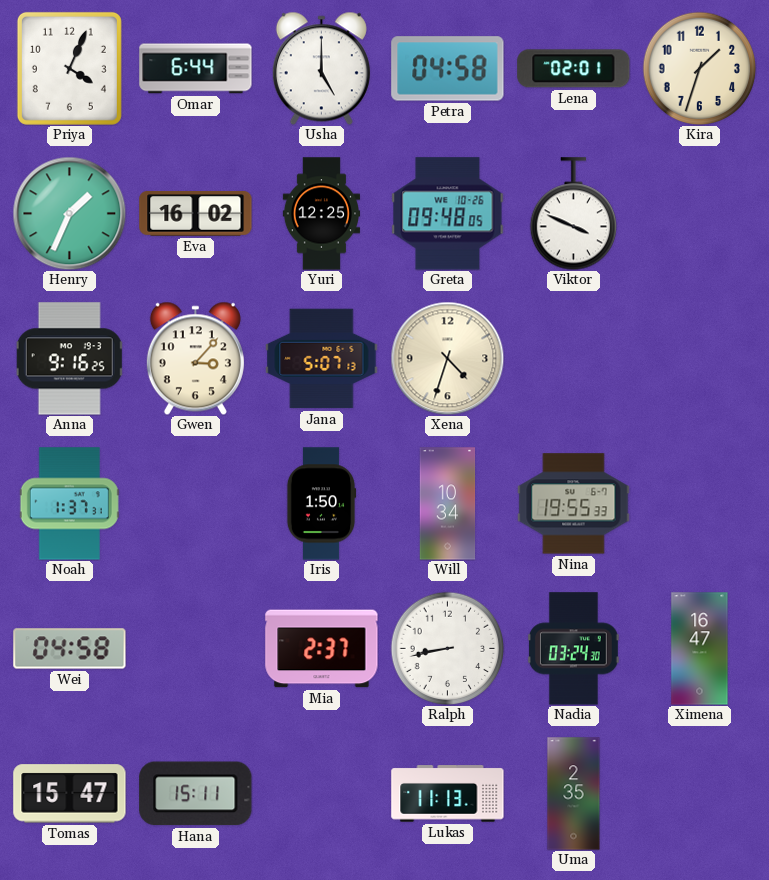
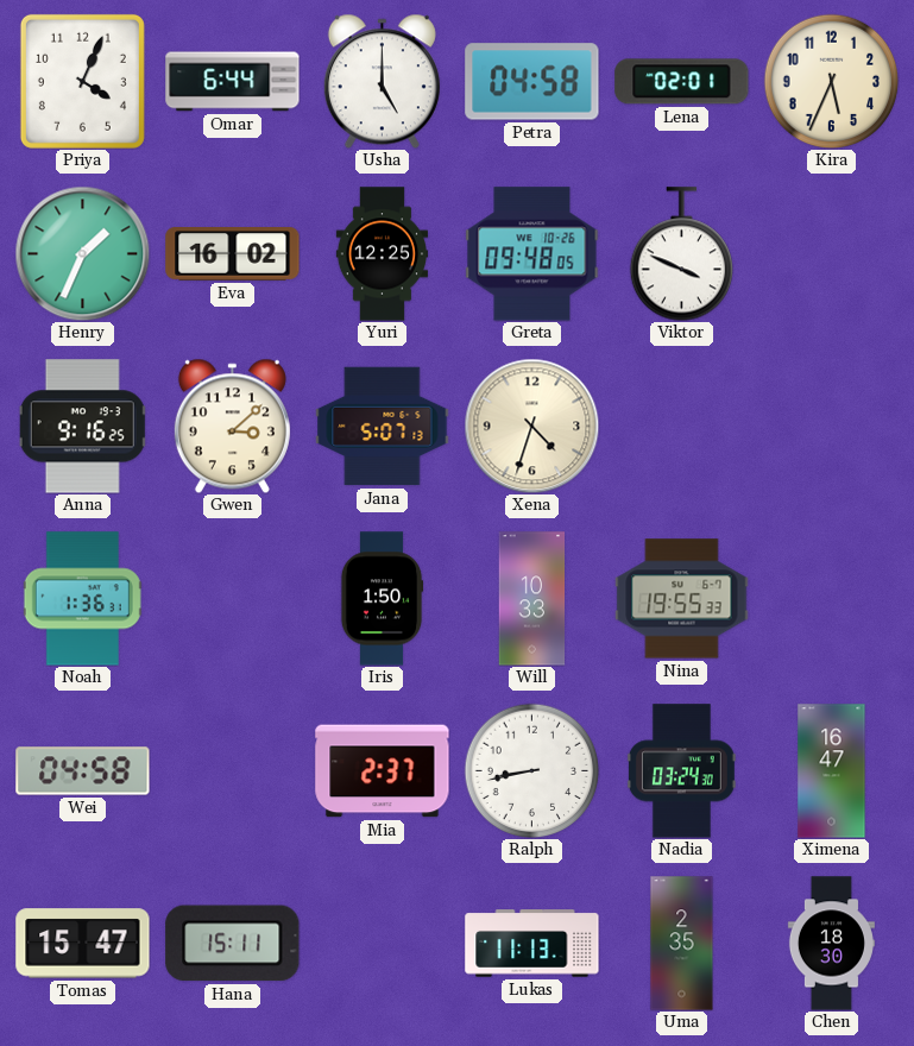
Kira: 1:33 -> 5:34 (831, 81)
Gwen: 3:07 -> 3:08 (232, 426)
Noah: 1:37 -> 1:36 (82, 599)
Will: 10:34 -> 10:33 (532, 599)
Chen: none -> 18:30 (831, 944)
